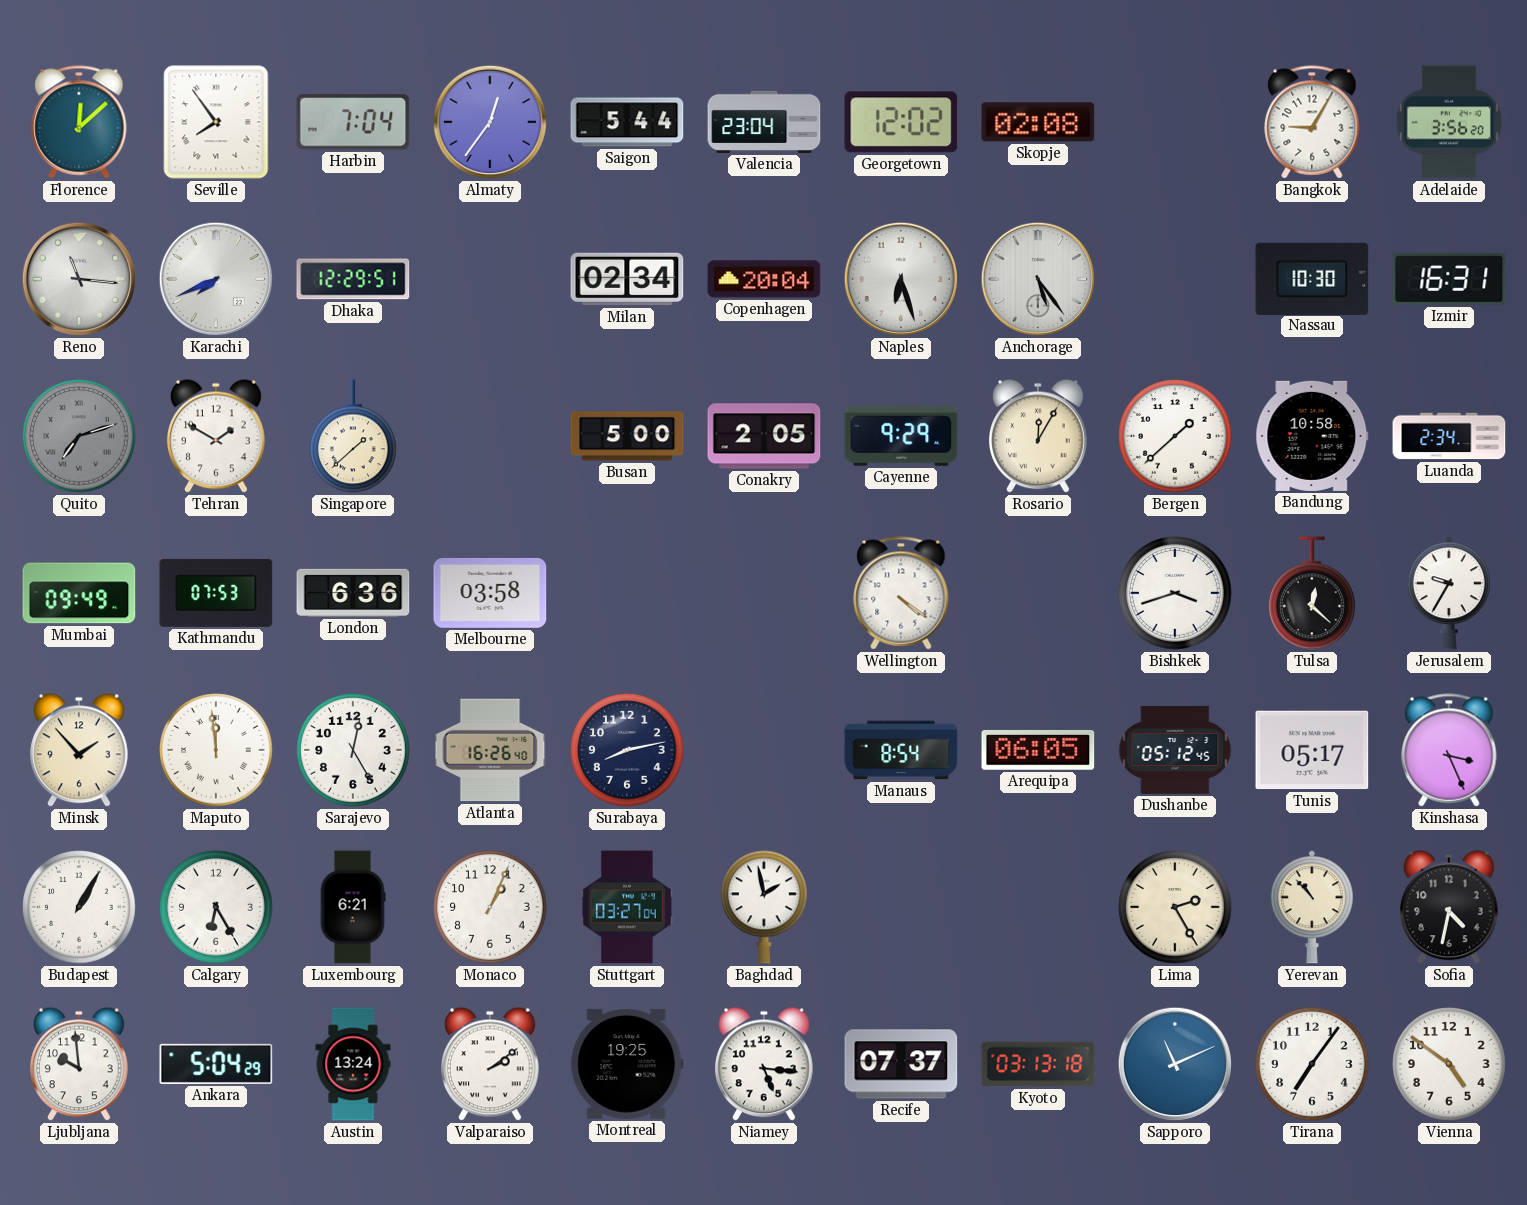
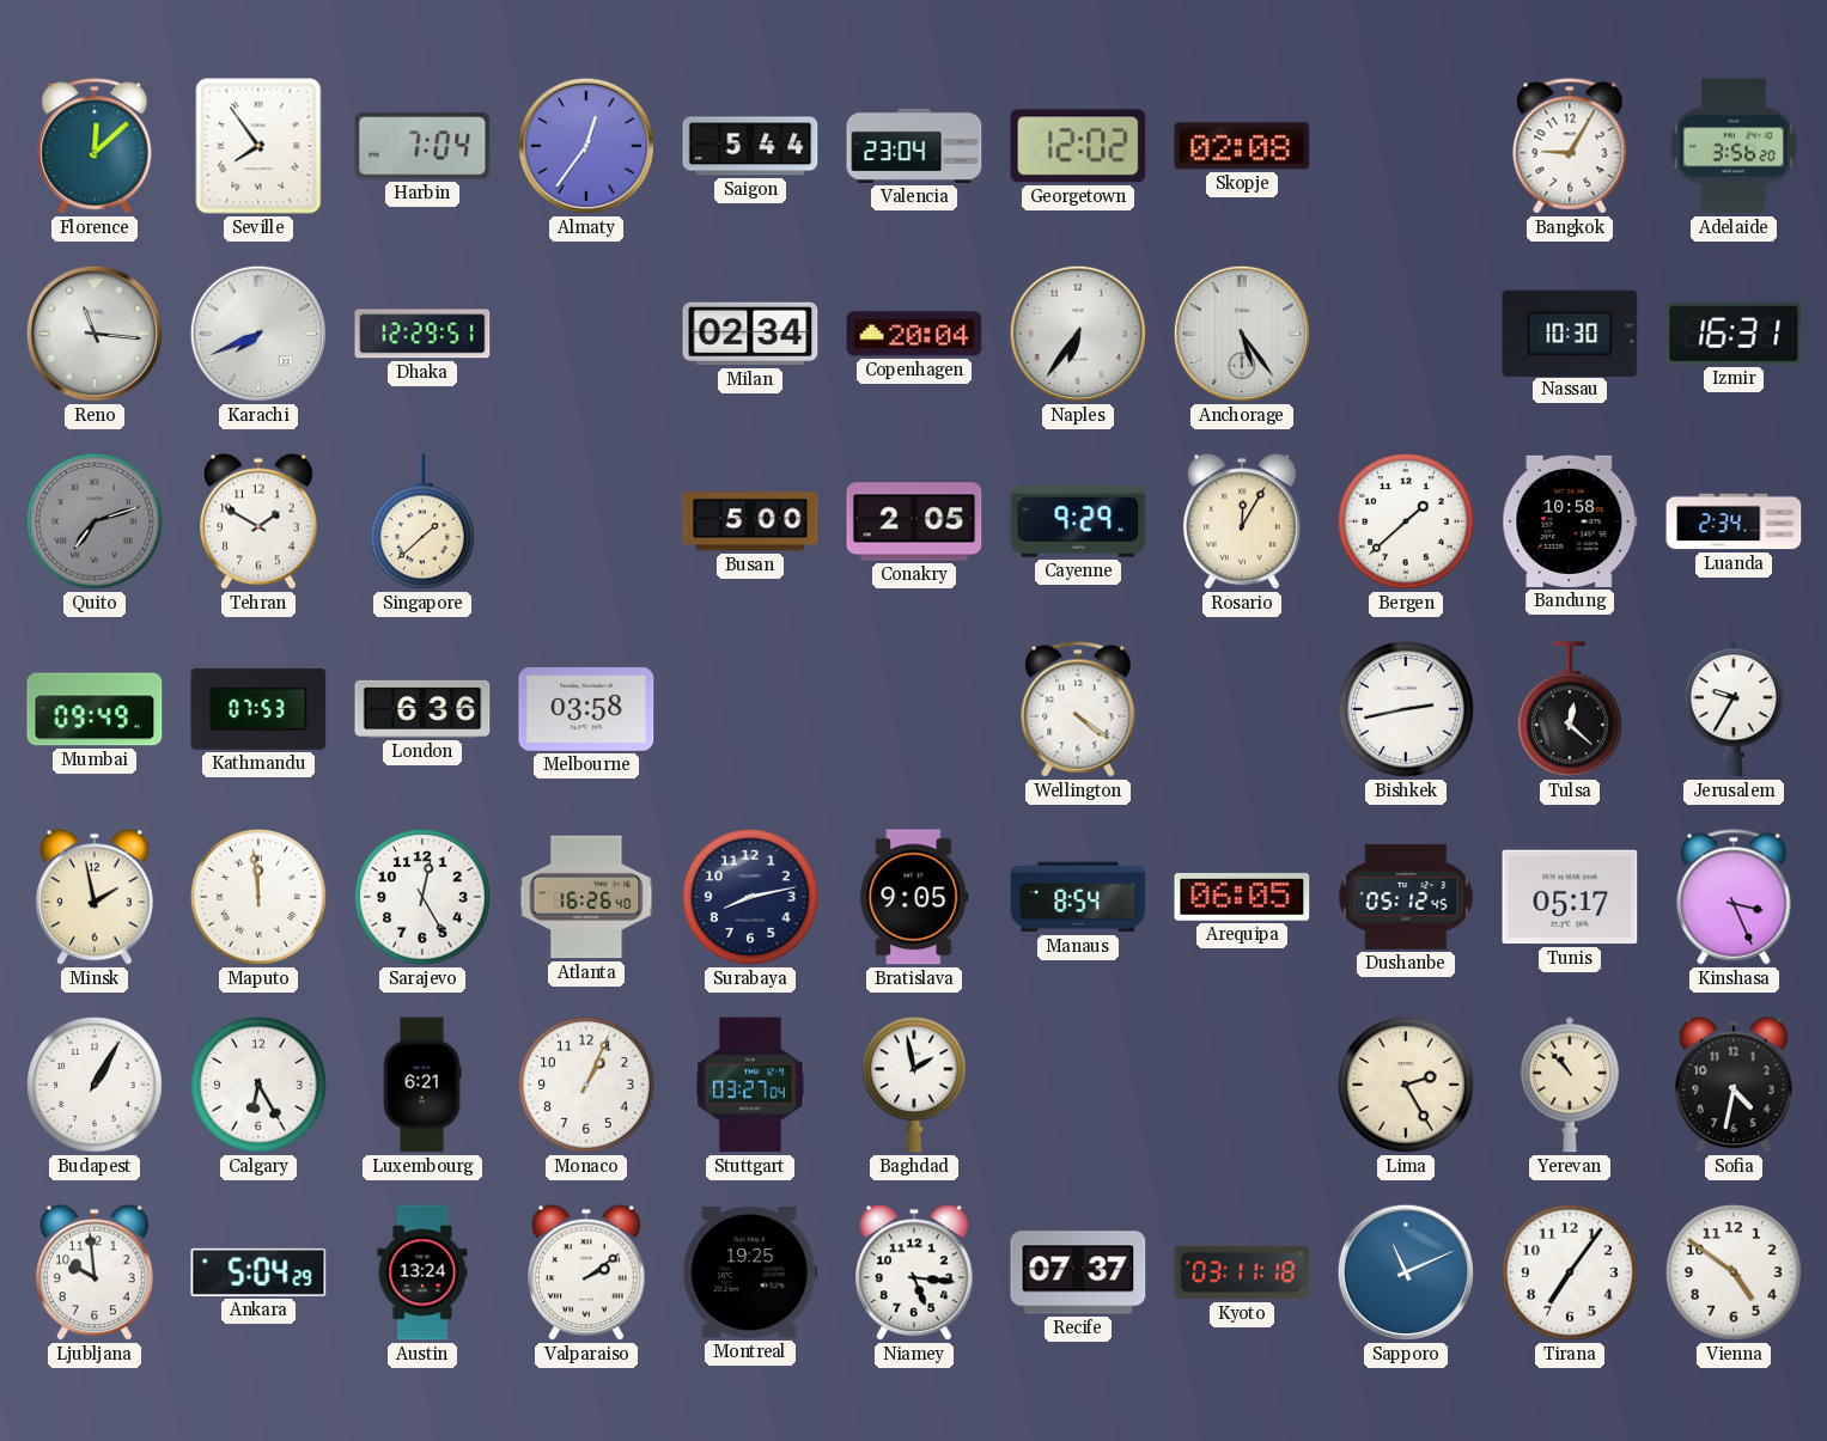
Naples: 6:27 -> 6:36 (1078, 334)
Bishkek: 3:42 -> 2:43 (1406, 709)
Minsk: 1:53 -> 1:58 (95, 897)
Bratislava: none -> 9:05 (914, 897)
Kyoto: 03:13 -> 03:11 (1242, 1272)
